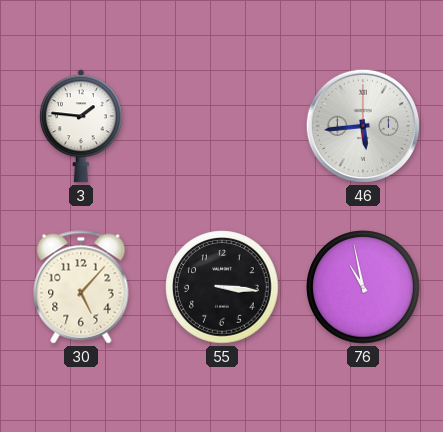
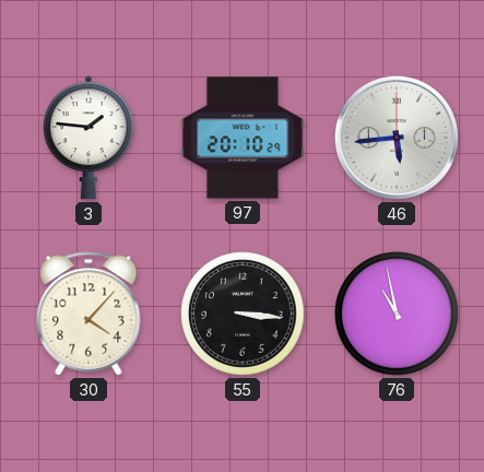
97: none -> 20:10 (243, 138)
30: 5:07 -> 4:07 (88, 314)
